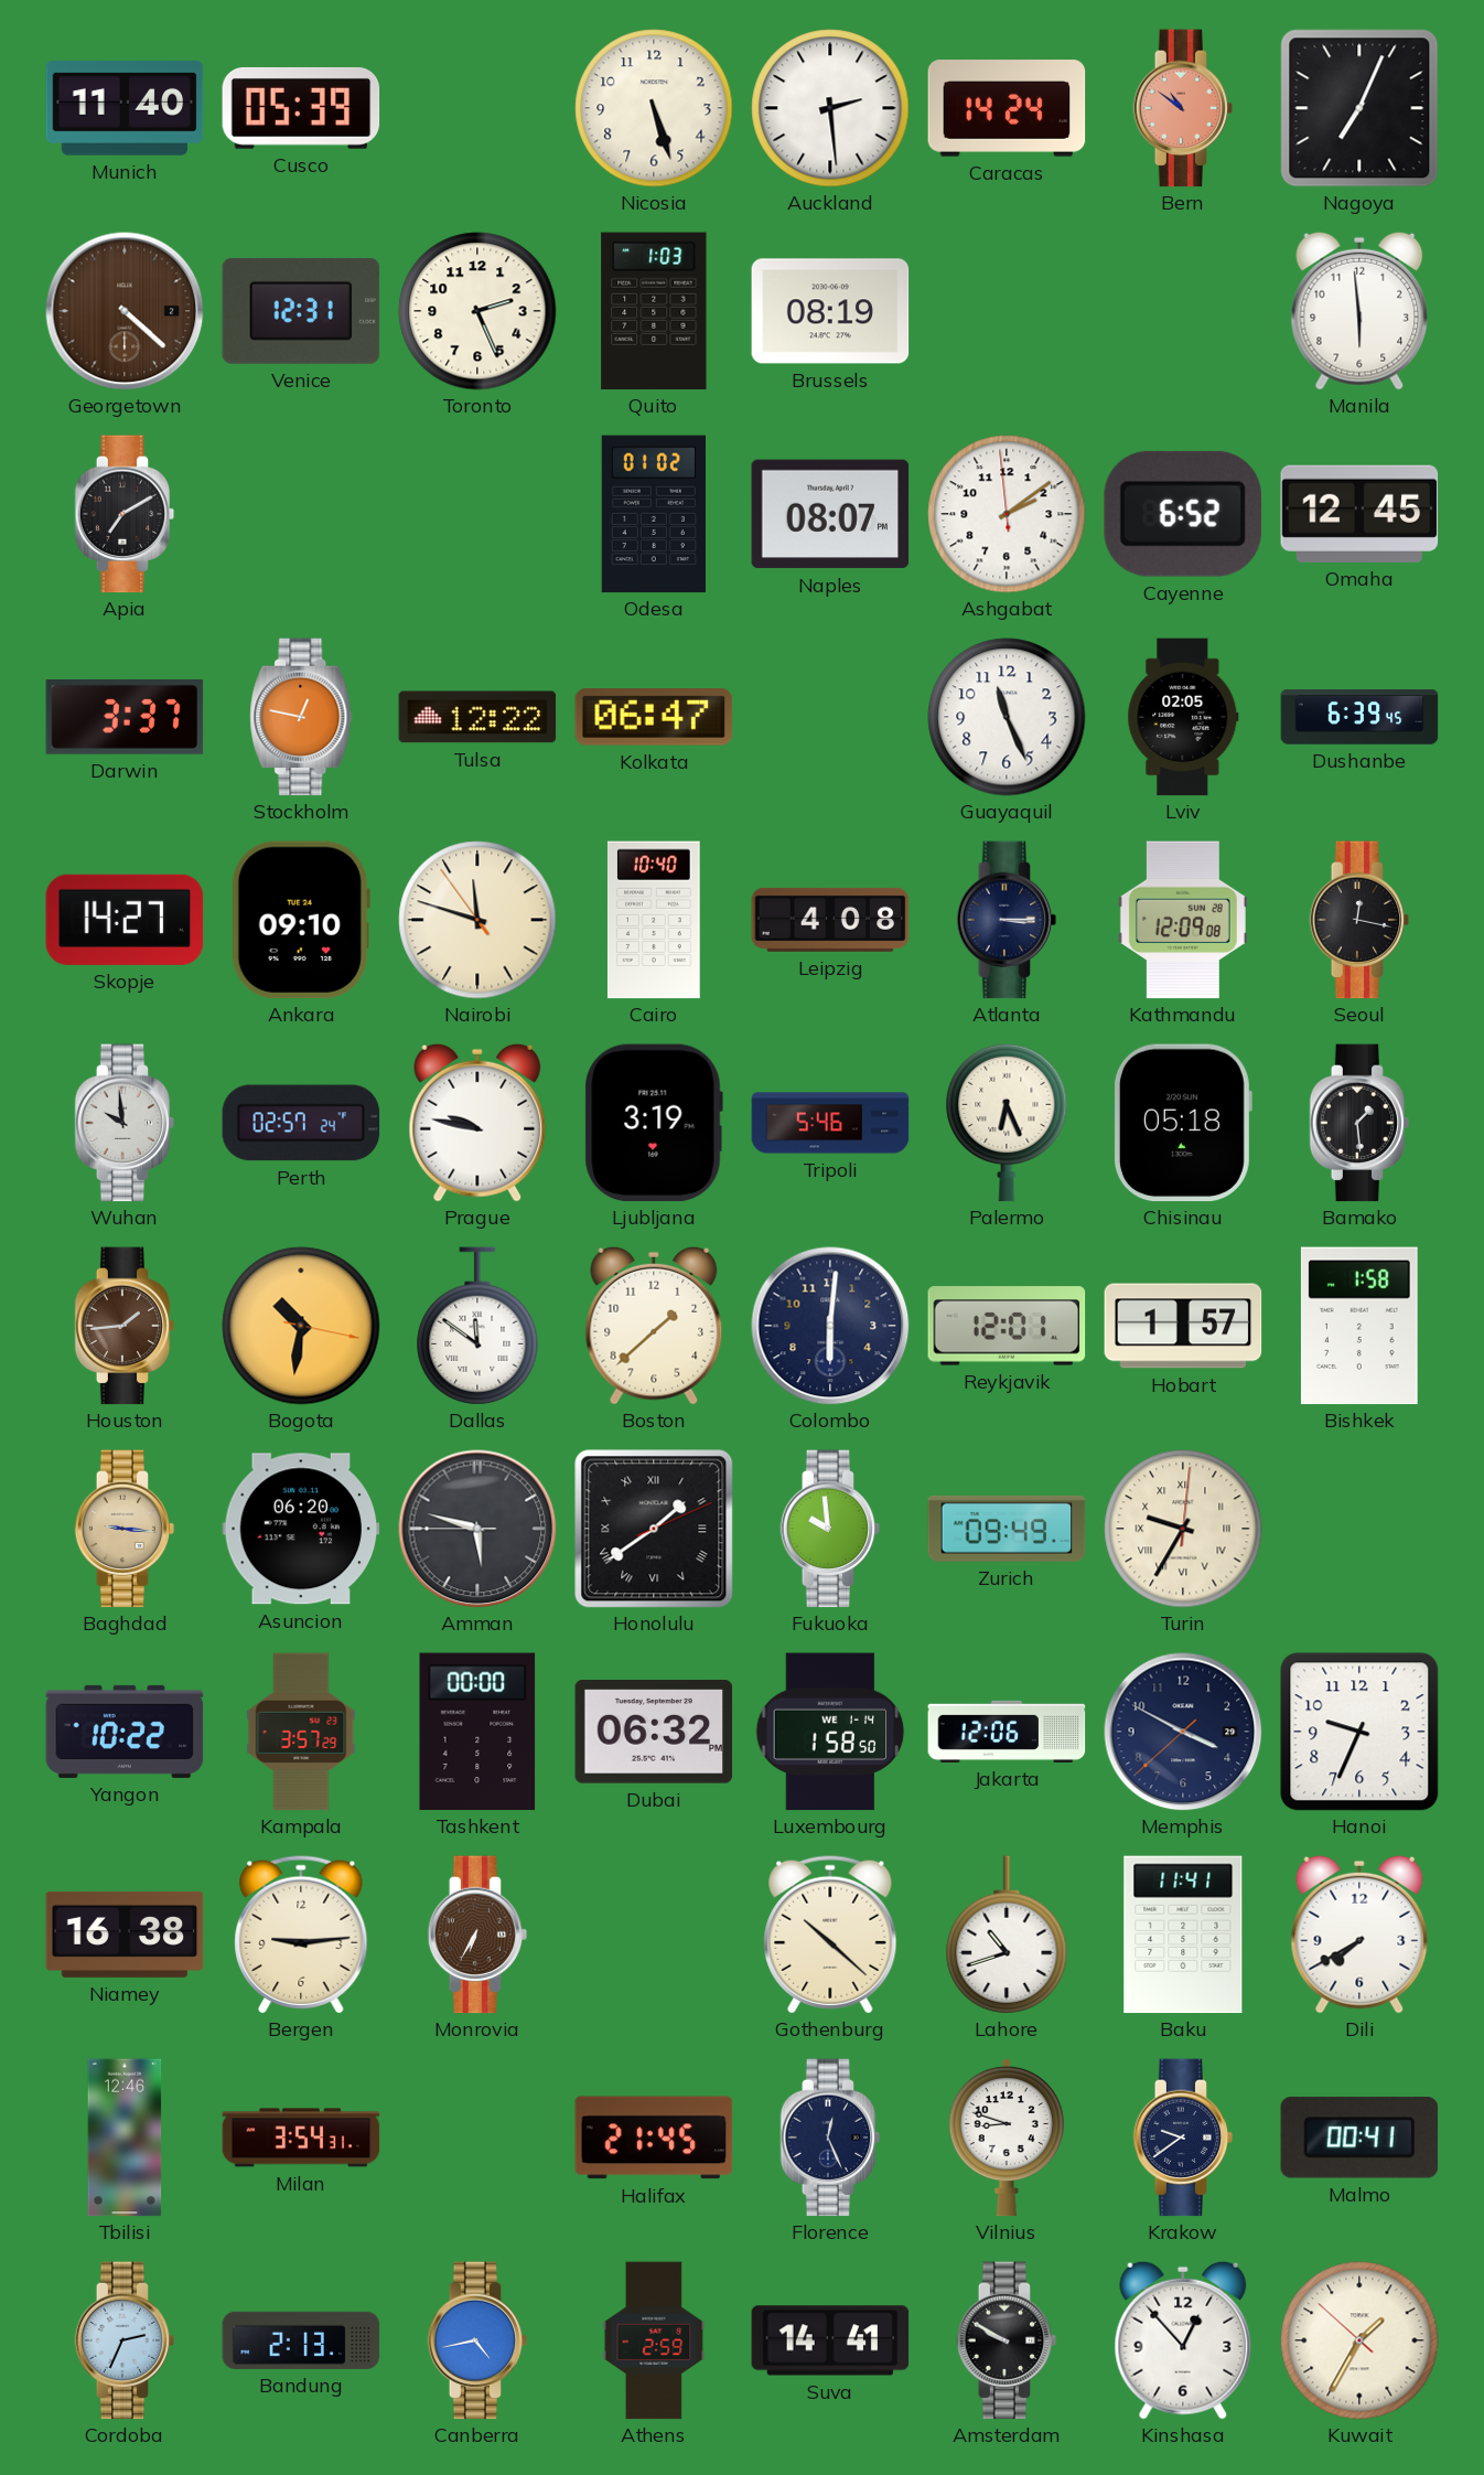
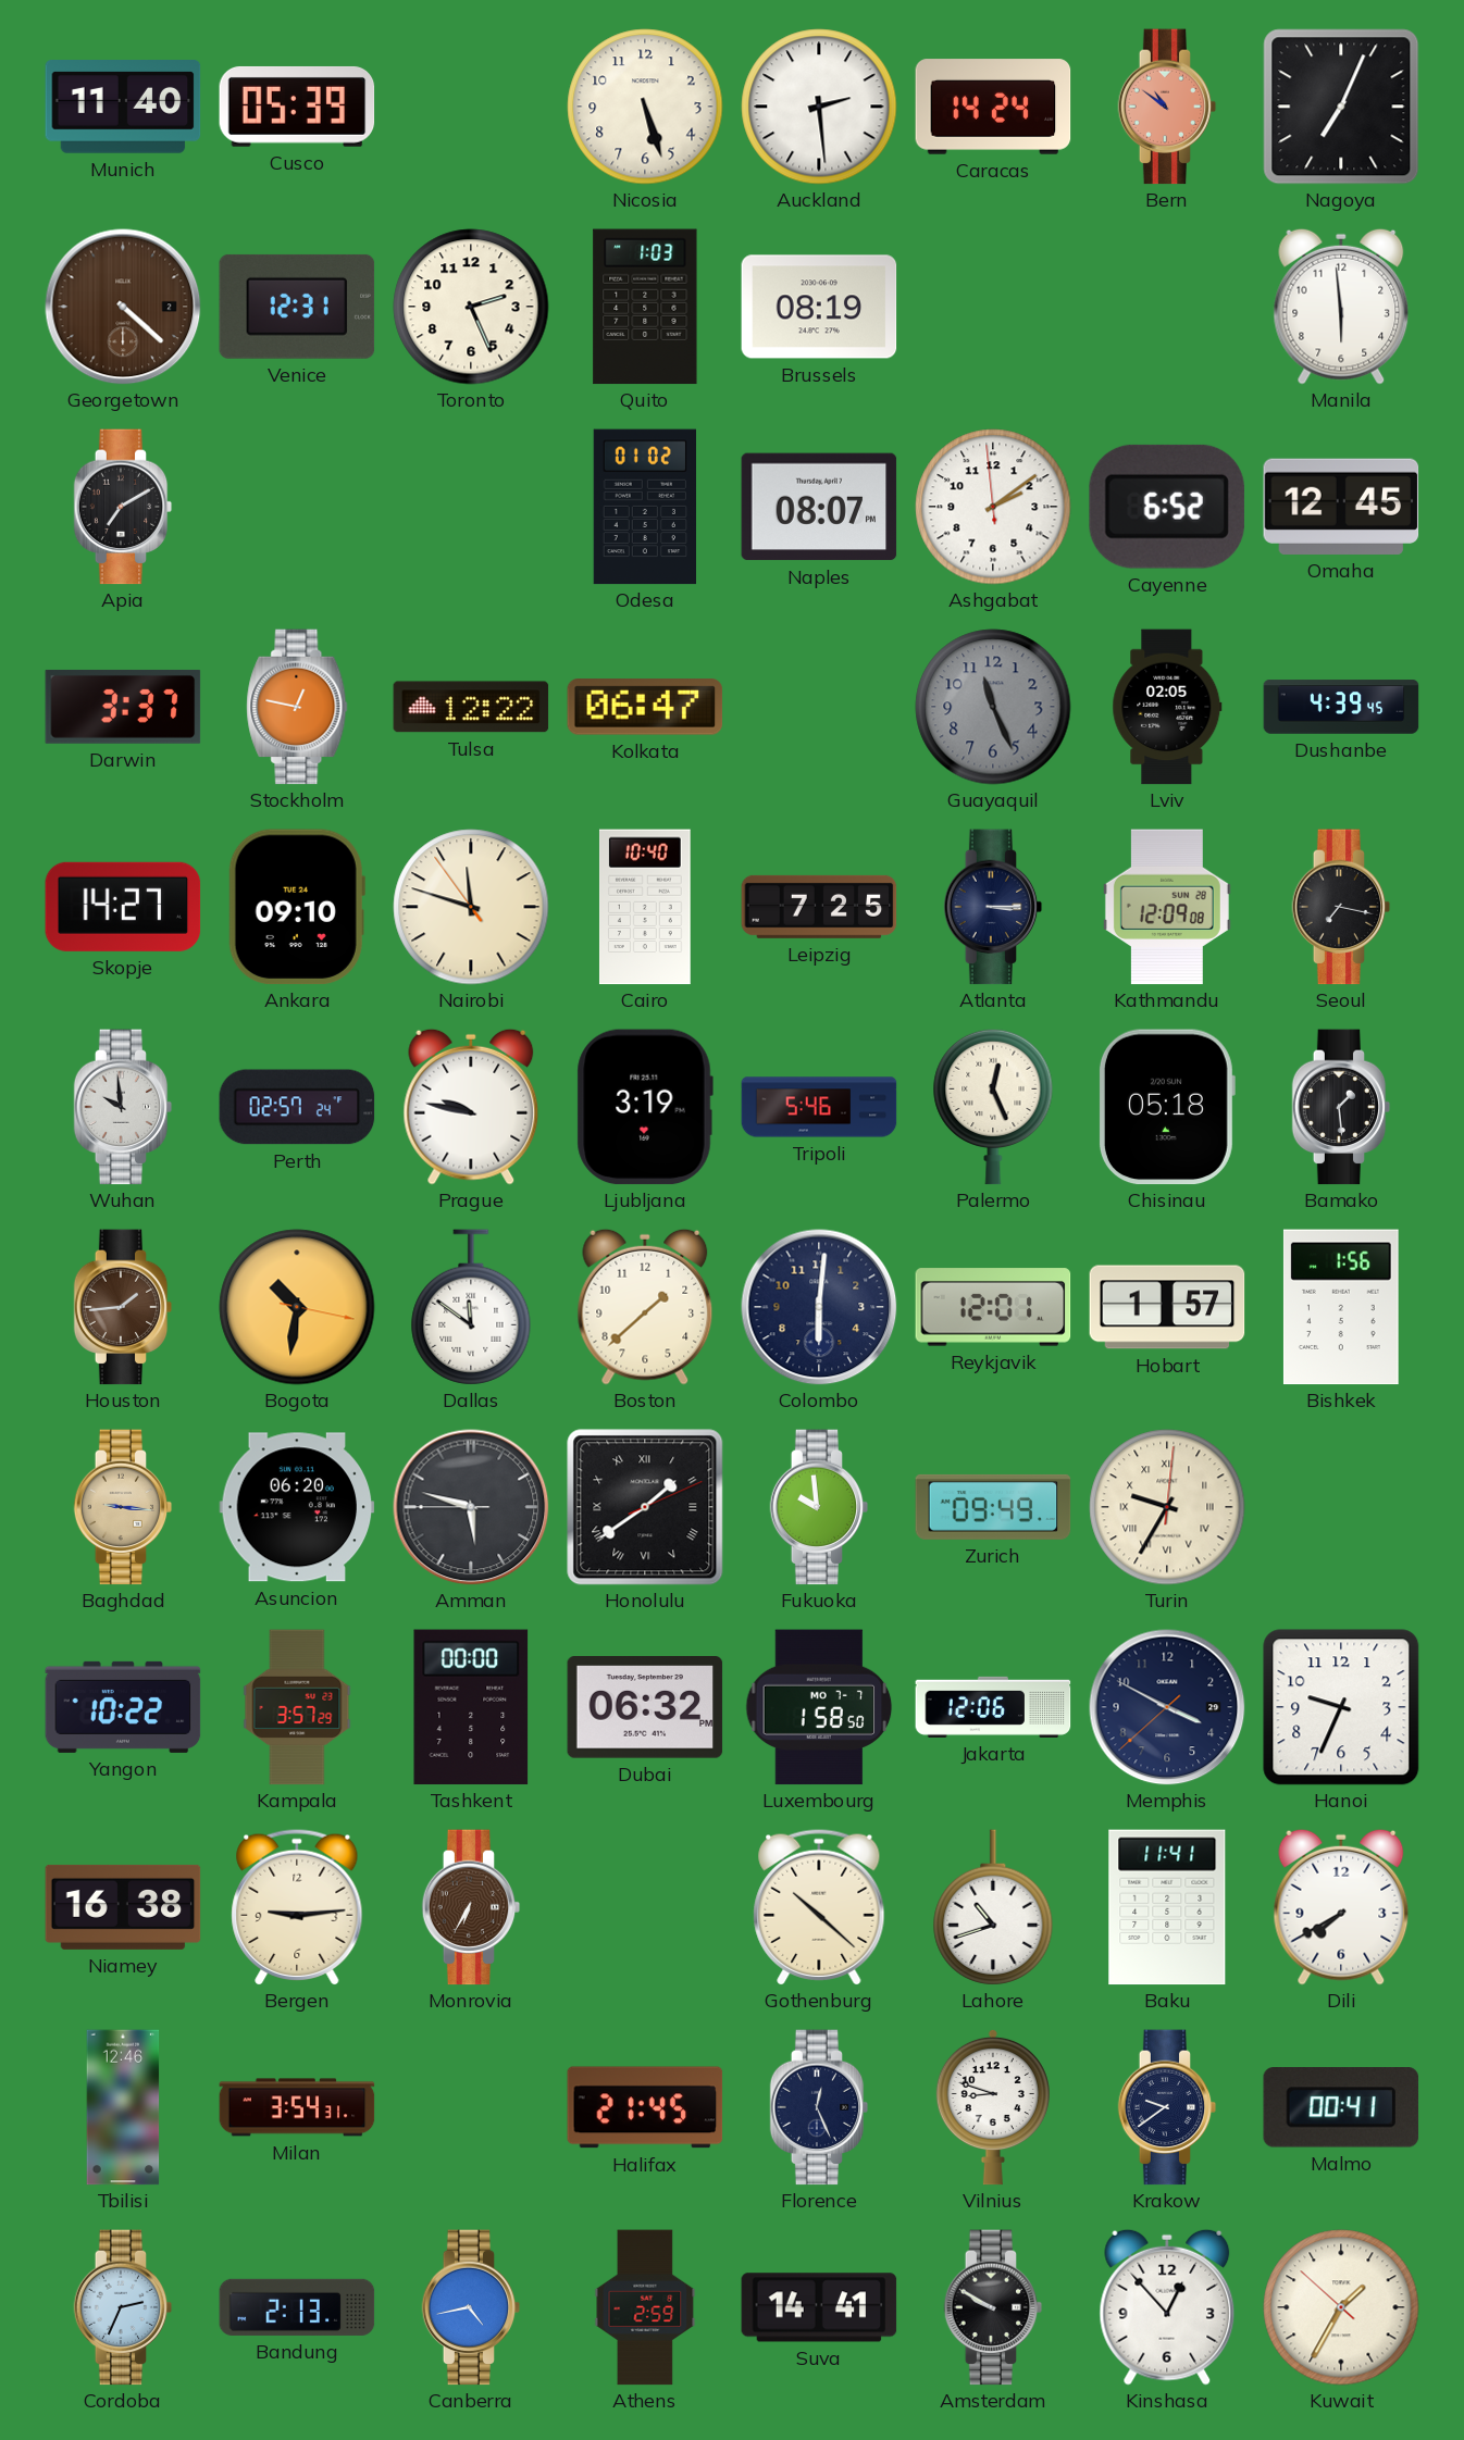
Guayaquil dial: white -> grey (993, 707)
Dushanbe: 6:39 -> 4:39 (1341, 707)
Leipzig: 4:08 -> 7:25 (819, 907)
Seoul: 12:17 -> 7:17 (1341, 907)
Palermo: 6:26 -> 12:26 (993, 1107)
Bishkek: 1:58 -> 1:56 (1341, 1307)
Luxembourg date: WE 1-14 -> MO 7-7 (819, 1707)
